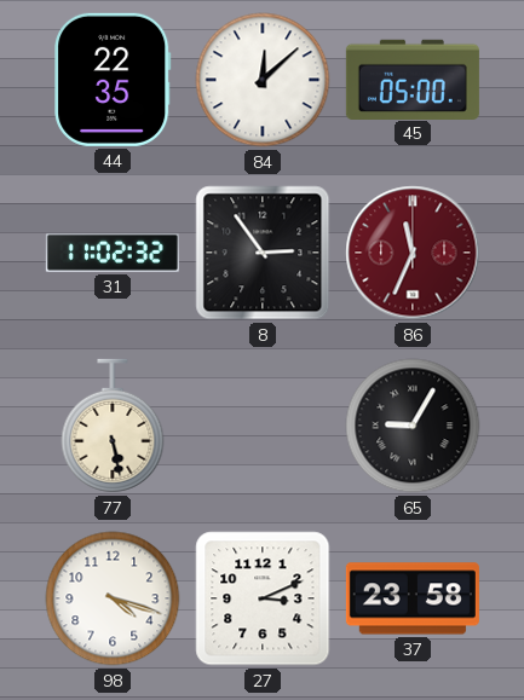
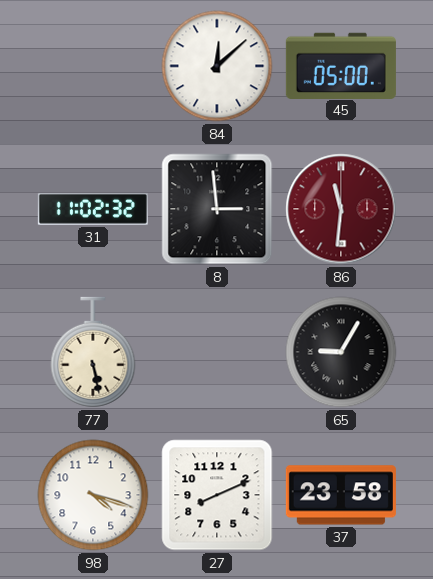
44: 22:35 -> none (113, 80)
8: 2:54 -> 2:59 (217, 209)
86: 11:34 -> 11:31 (341, 209)
27: 3:11 -> 8:11 (217, 495)
